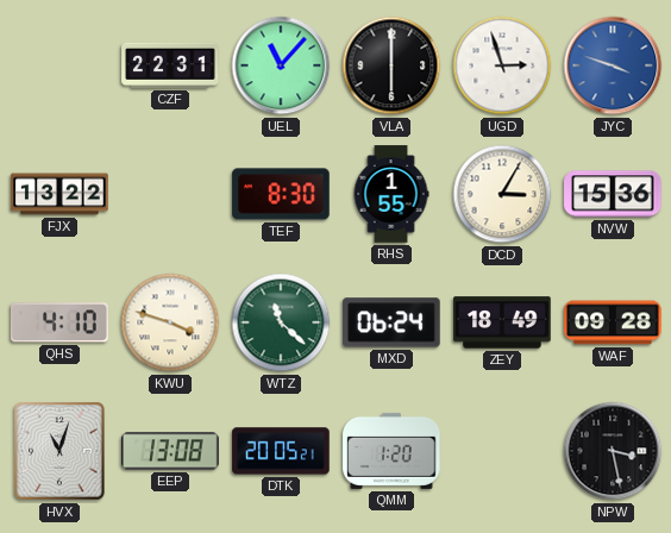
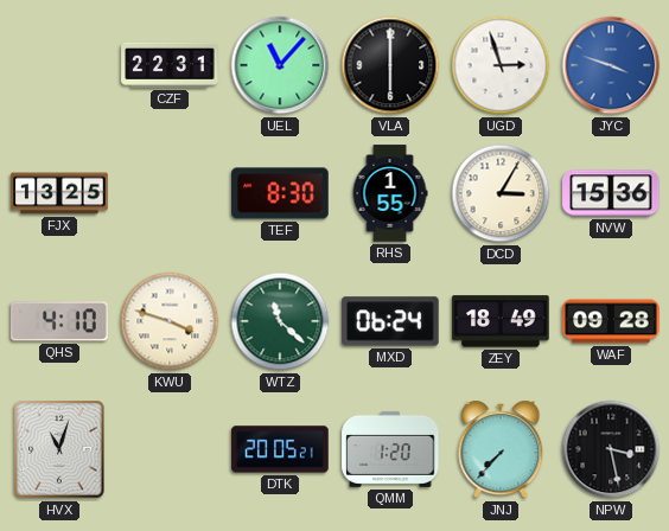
FJX: 13:22 -> 13:25 (59, 193)
EEP: 13:08 -> none (170, 451)
JNJ: none -> 7:37 (501, 449)
